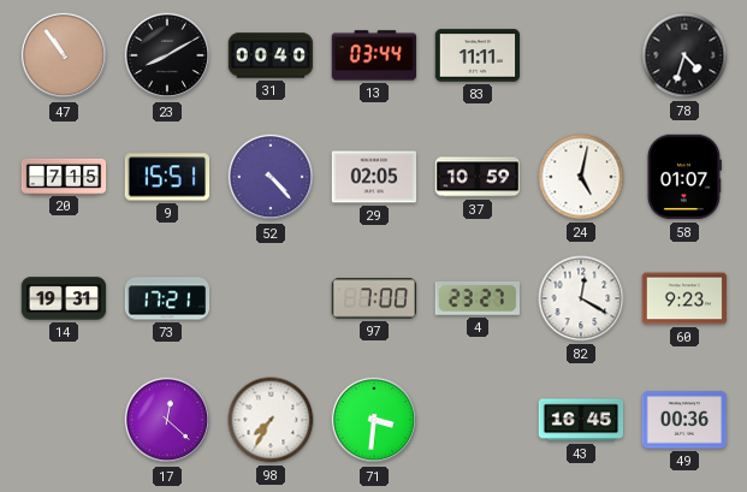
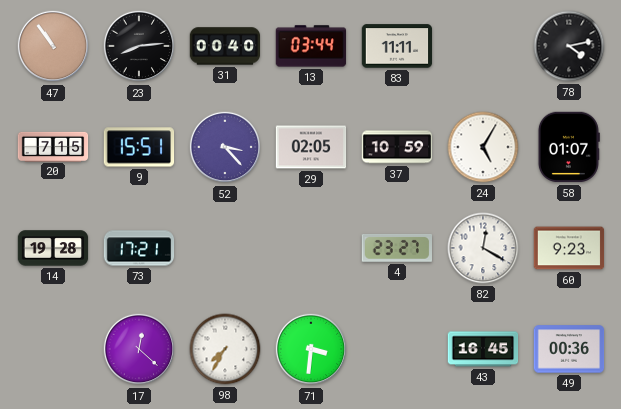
23: 8:10 -> 8:14 (139, 46)
78: 4:33 -> 4:13 (569, 46)
52: 4:23 -> 3:23 (225, 147)
24: 5:02 -> 5:05 (483, 147)
14: 19:31 -> 19:28 (53, 248)
97: 7:00 -> none (374, 298)
